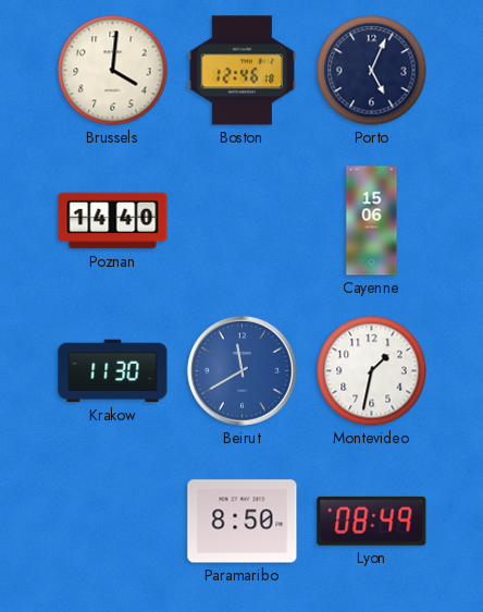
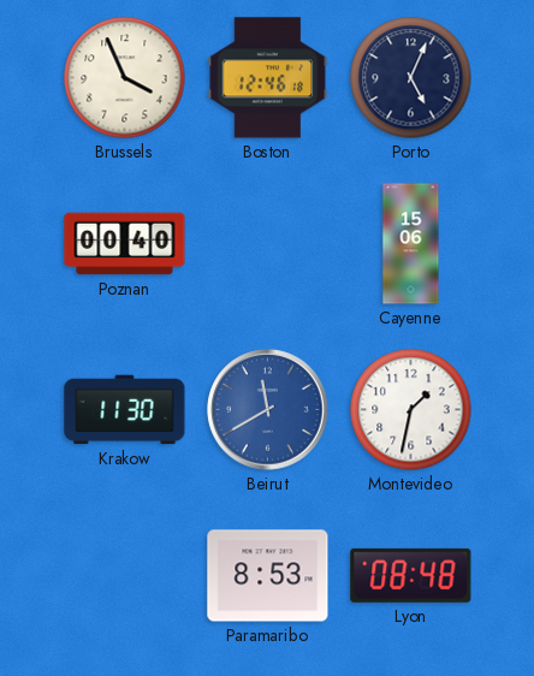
Brussels: 4:01 -> 3:56 (125, 78)
Poznan: 14:40 -> 00:40 (125, 244)
Paramaribo: 8:50 -> 8:53 (268, 576)
Lyon: 08:49 -> 08:48 (411, 575)
